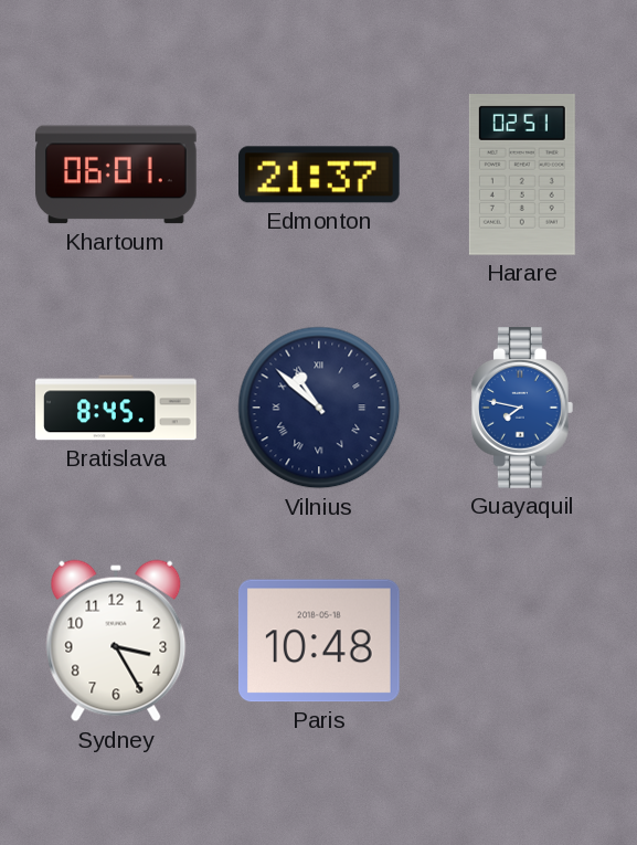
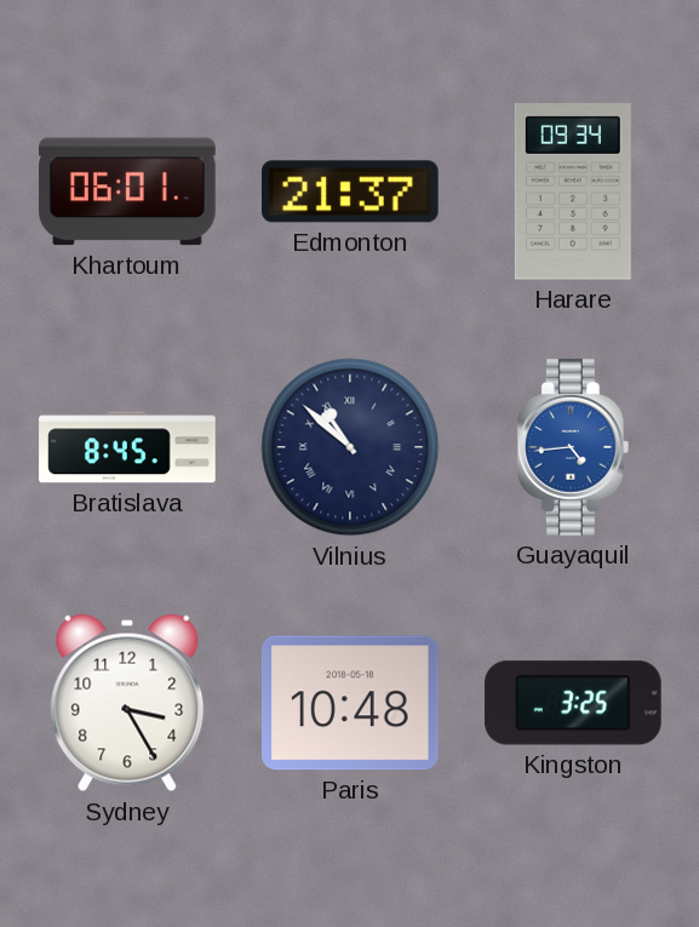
Harare: 02:51 -> 09:34 (573, 193)
Guayaquil: 7:47 -> 4:44 (573, 447)
Kingston: none -> 3:25 (574, 703)
